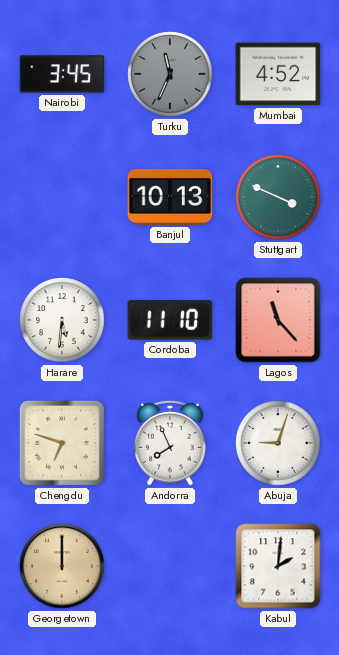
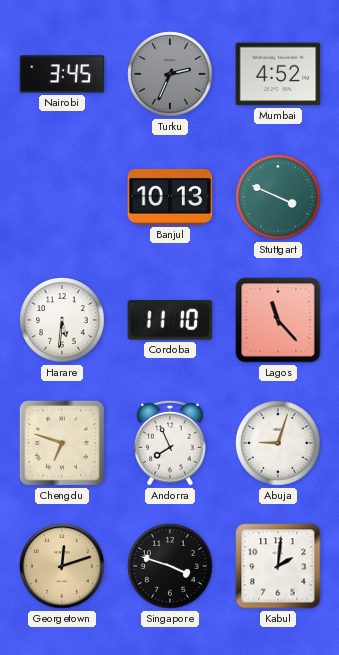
Turku: 11:34 -> 2:34 (170, 74)
Georgetown: 12:00 -> 12:12 (62, 566)
Singapore: none -> 3:48 (170, 566)
